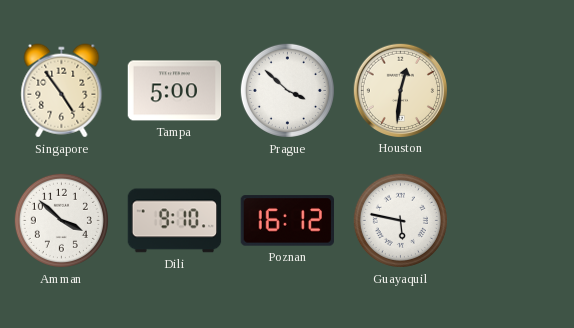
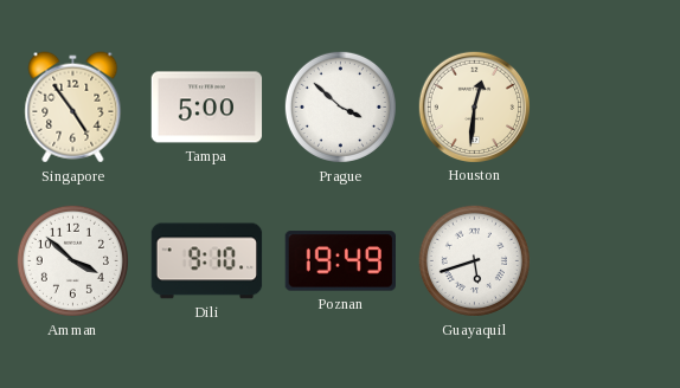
Poznan: 16:12 -> 19:49 (340, 261)
Guayaquil: 5:47 -> 5:42 (474, 260)
